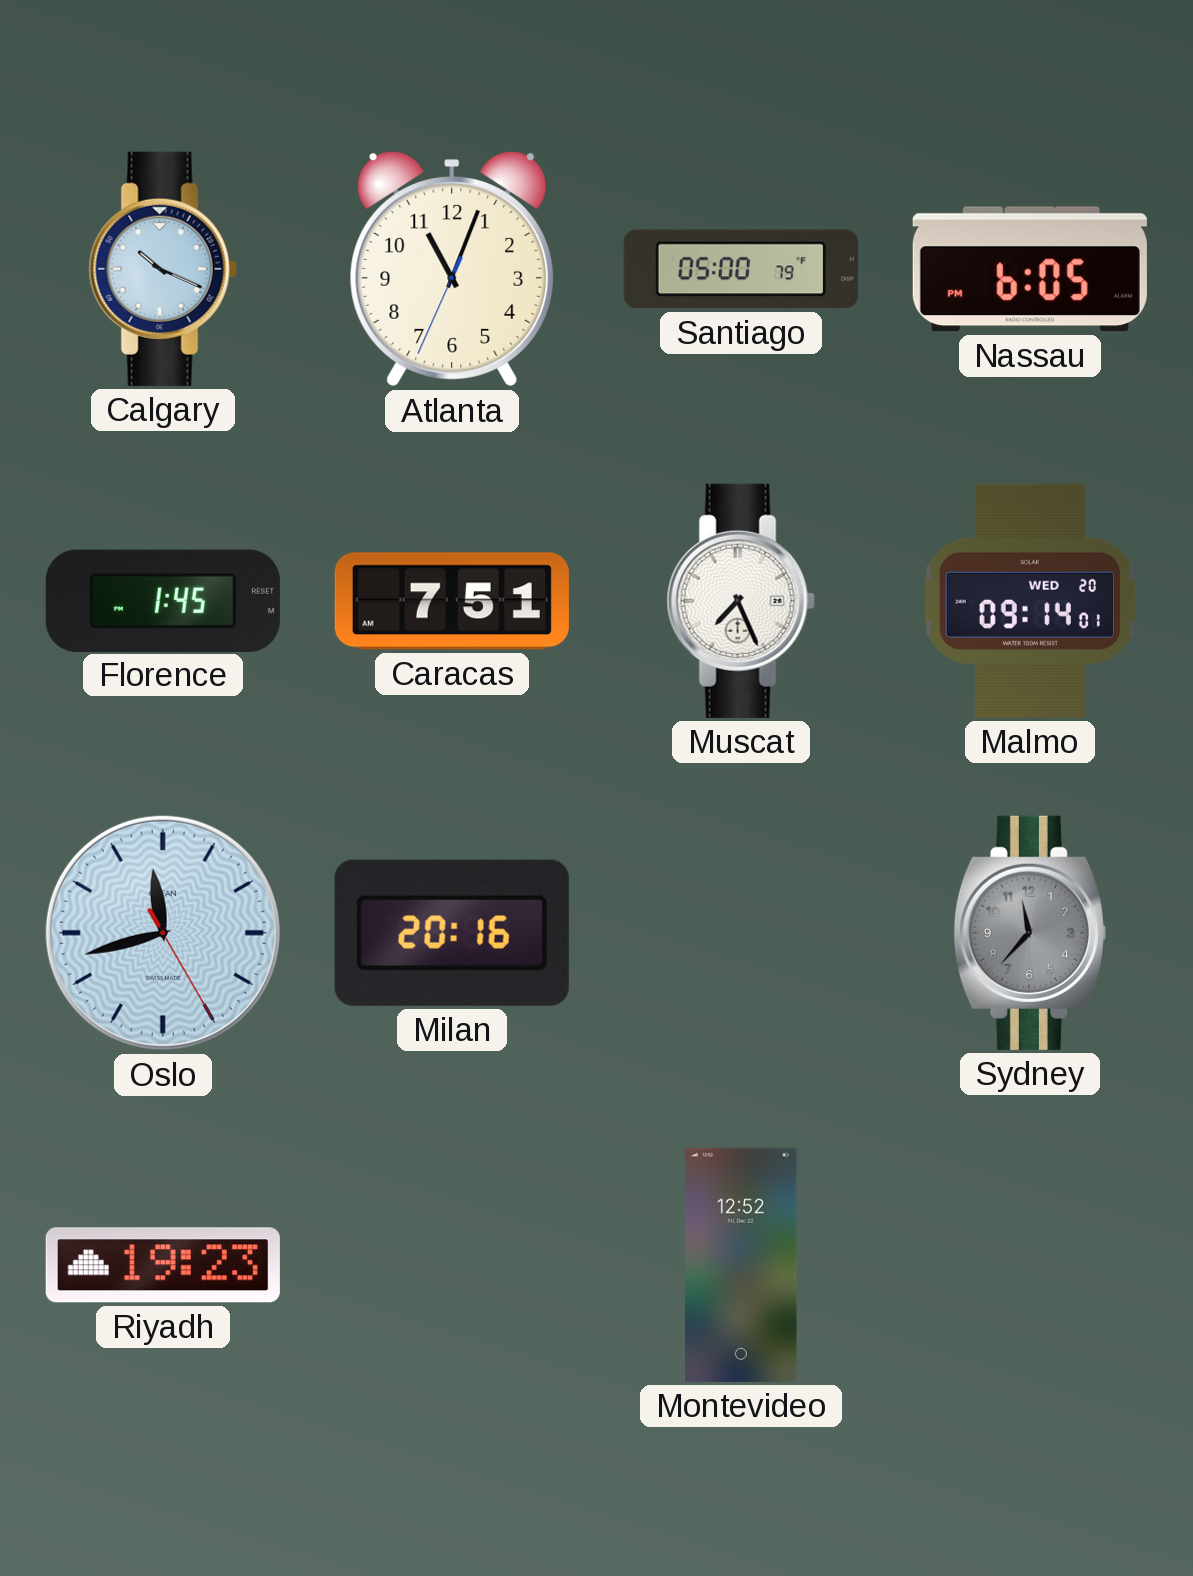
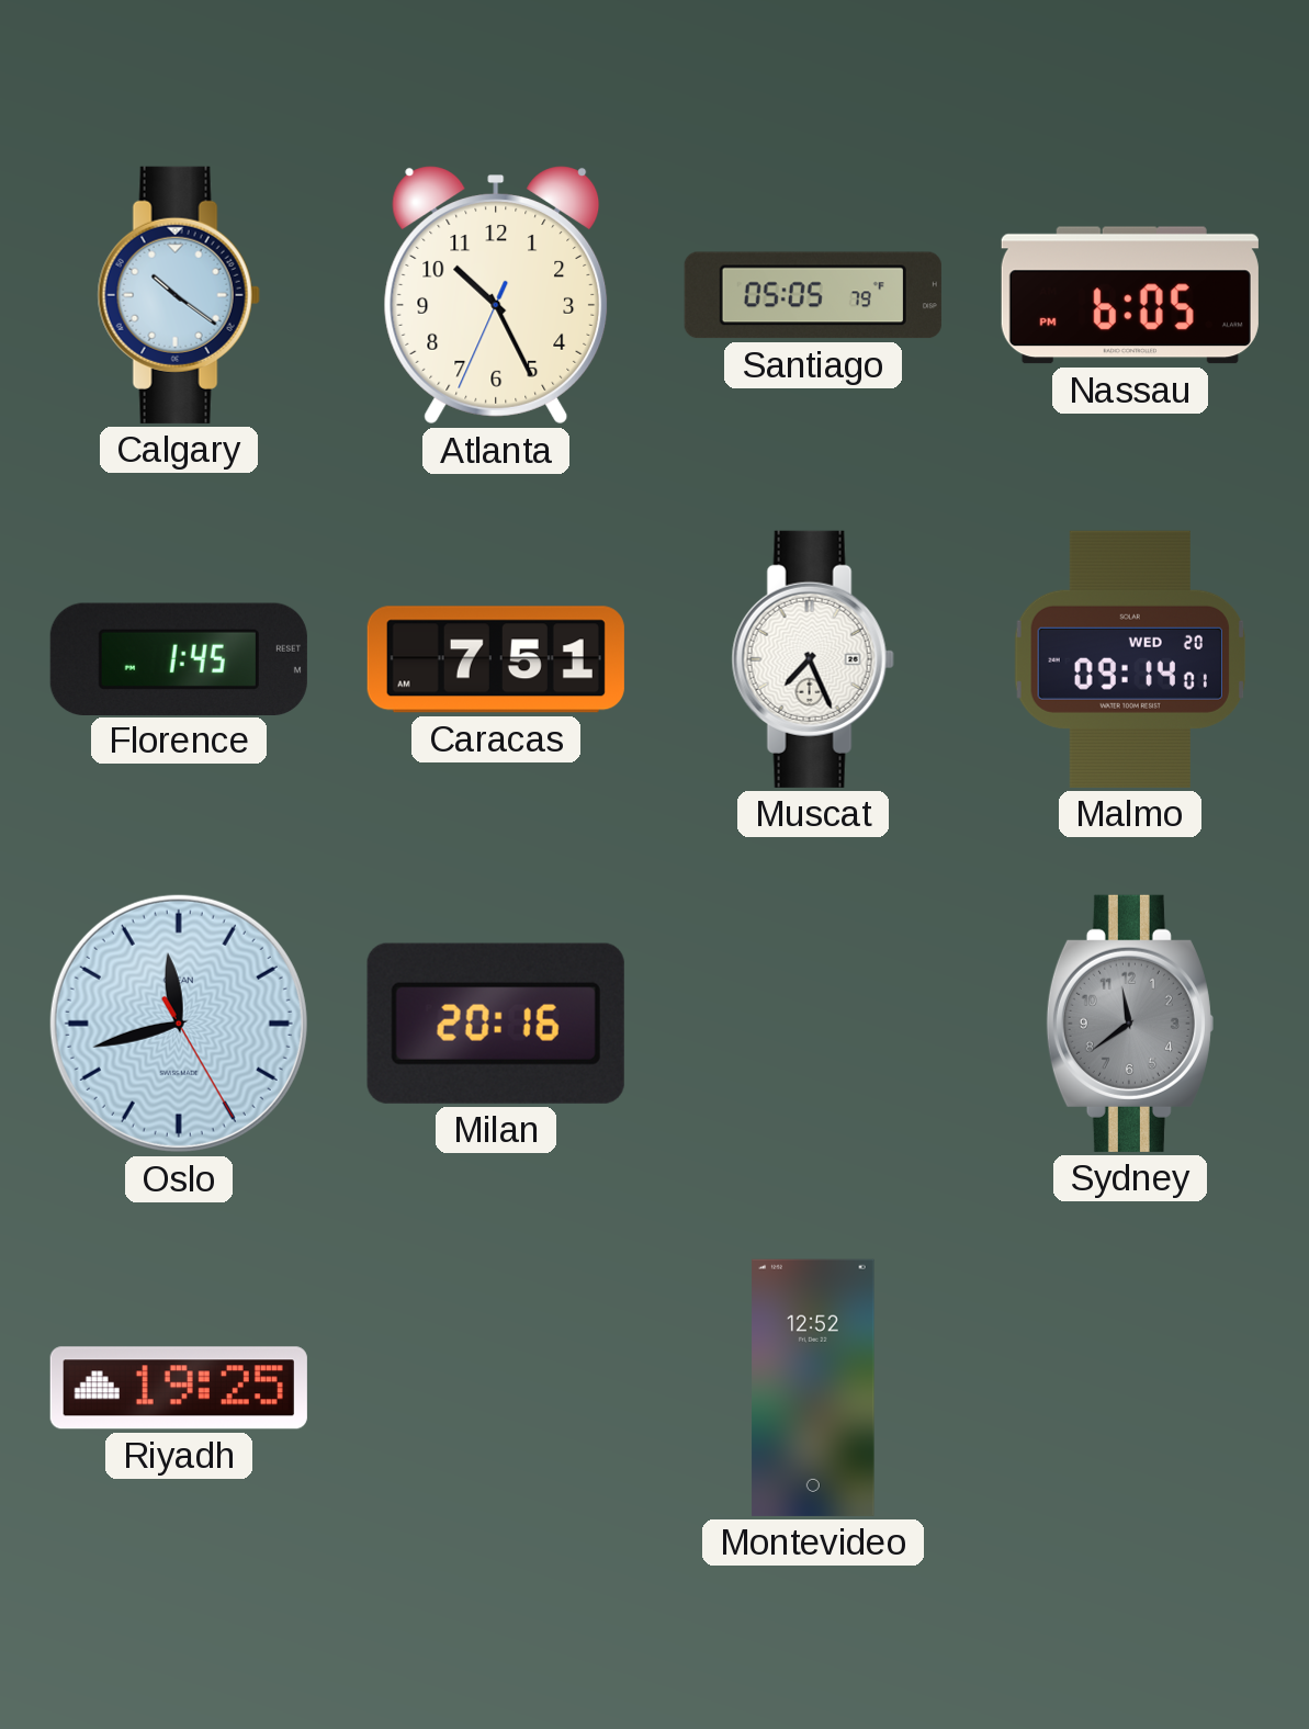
Calgary: 10:19 -> 10:21 (179, 295)
Atlanta: 11:03 -> 10:25 (496, 295)
Santiago: 05:00 -> 05:05 (813, 295)
Sydney: 11:37 -> 11:39 (1130, 1024)
Riyadh: 19:23 -> 19:25 (179, 1388)
